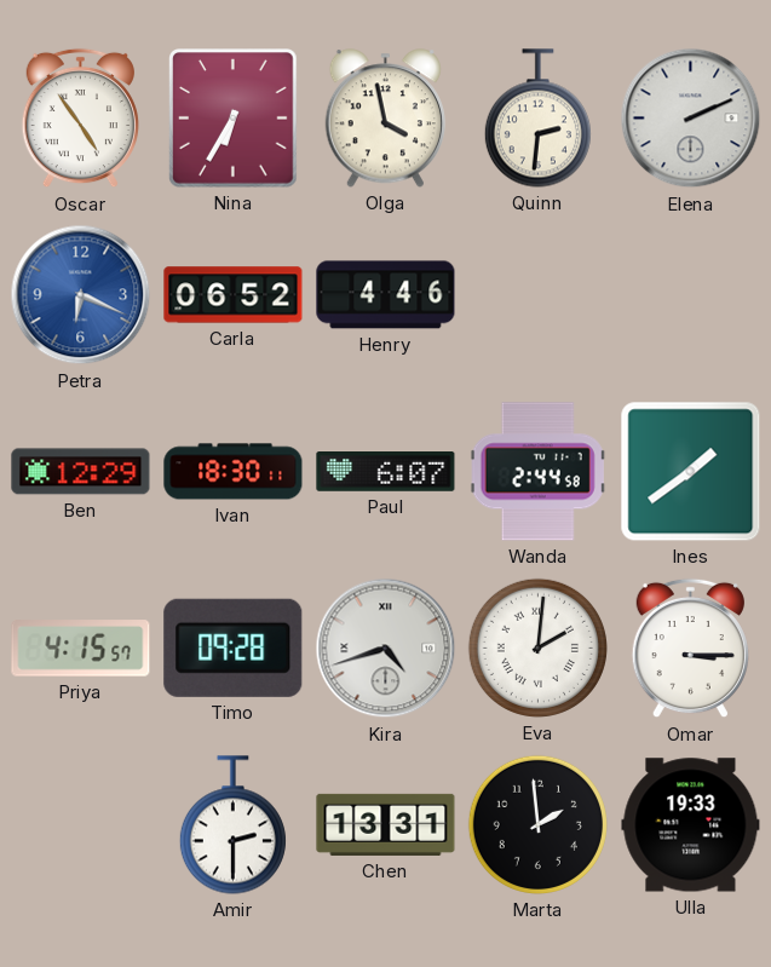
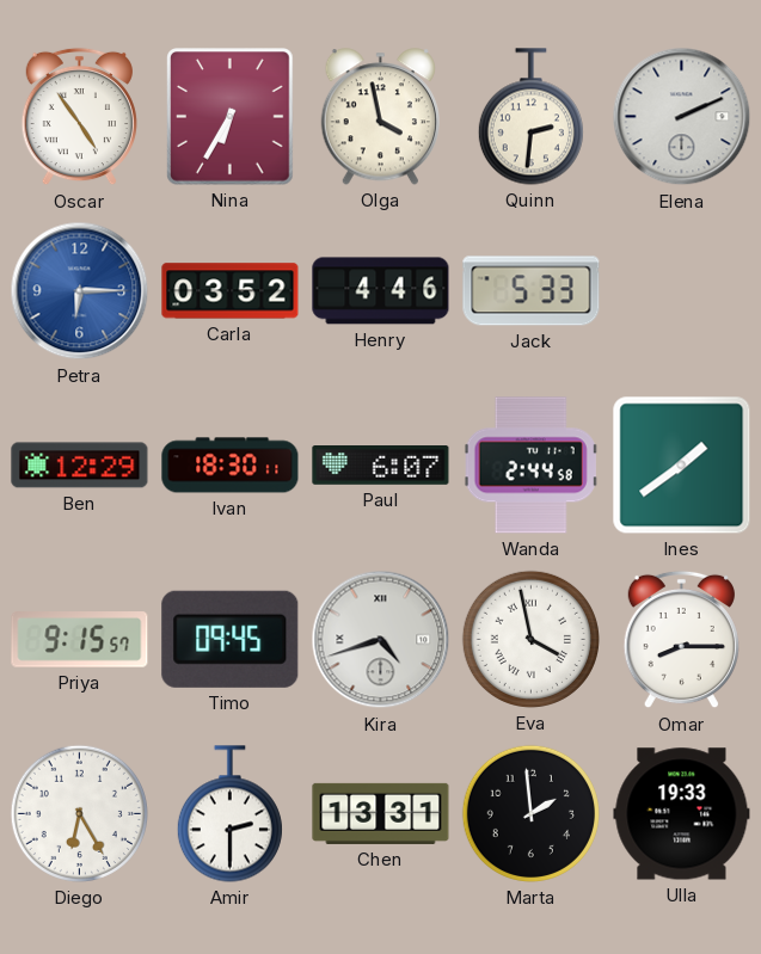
Petra: 6:19 -> 6:15 (80, 291)
Carla: 06:52 -> 03:52 (231, 291)
Jack: none -> 5:33 (532, 291)
Priya: 4:15 -> 9:15 (80, 640)
Timo: 09:28 -> 09:45 (231, 639)
Eva: 2:01 -> 3:58 (530, 639)
Omar: 3:15 -> 8:15 (681, 640)
Diego: none -> 6:25 (79, 813)
